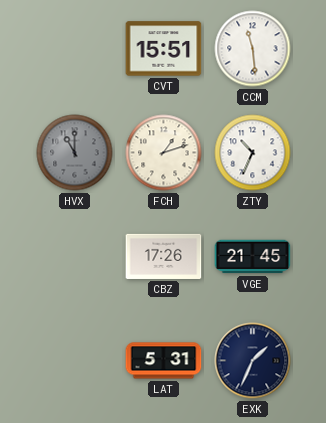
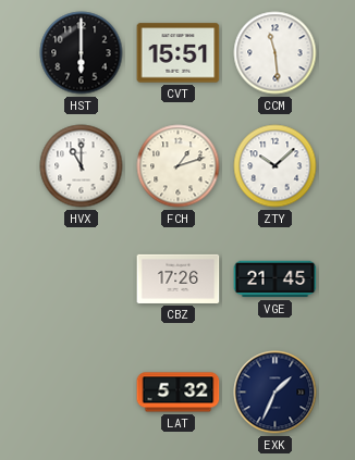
HST: none -> 6:00 (82, 53)
HVX dial: grey -> white (82, 166)
ZTY: 10:34 -> 10:08 (276, 166)
LAT: 5:31 -> 5:32 (179, 393)
